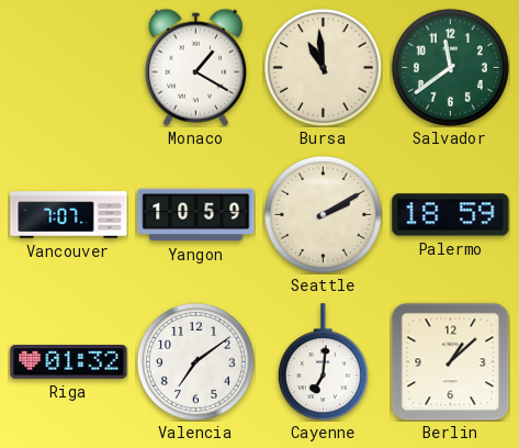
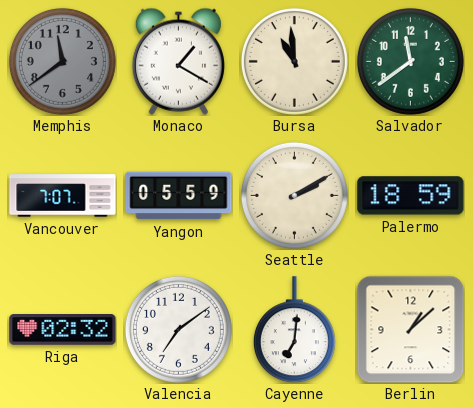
Memphis: none -> 11:39 (62, 61)
Yangon: 10:59 -> 05:59 (179, 196)
Riga: 01:32 -> 02:32 (63, 330)
